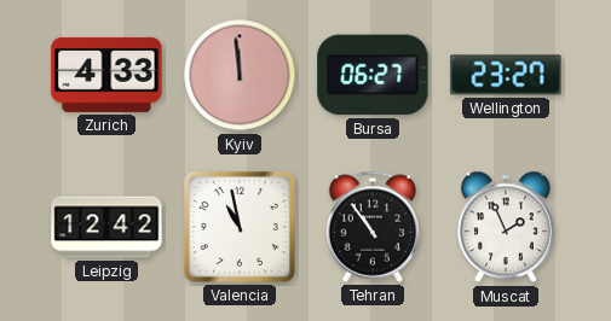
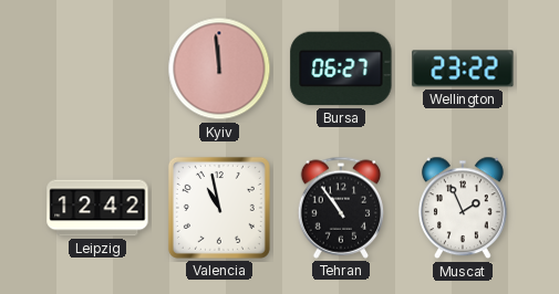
Zurich: 4:33 -> none (106, 75)
Wellington: 23:27 -> 23:22 (463, 69)
